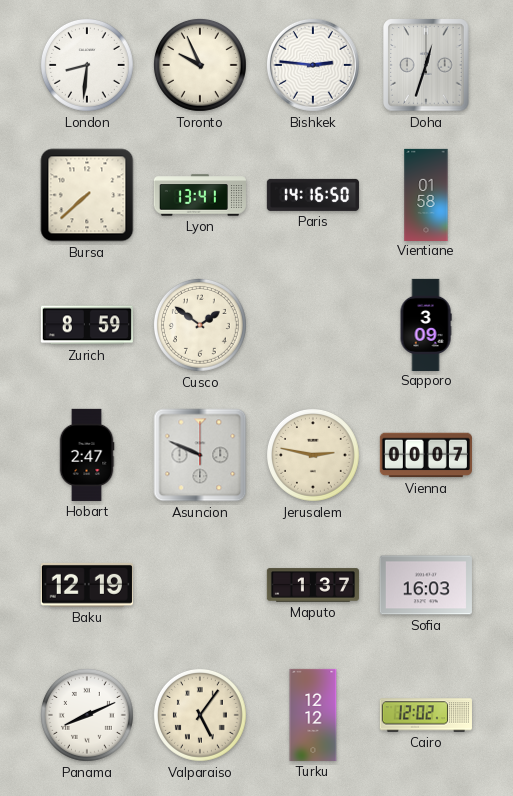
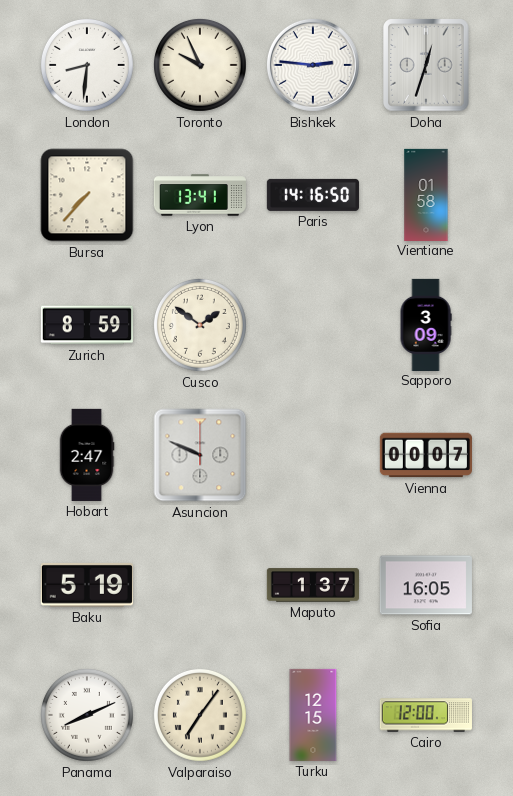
Bursa: 7:38 -> 7:37 (87, 195)
Jerusalem: 2:47 -> none (313, 455)
Baku: 12:19 -> 5:19 (87, 585)
Sofia: 16:03 -> 16:05 (426, 585)
Valparaiso: 5:06 -> 7:06 (200, 715)
Turku: 12:12 -> 12:15 (313, 715)
Cairo: 12:02 -> 12:00 (426, 715)
